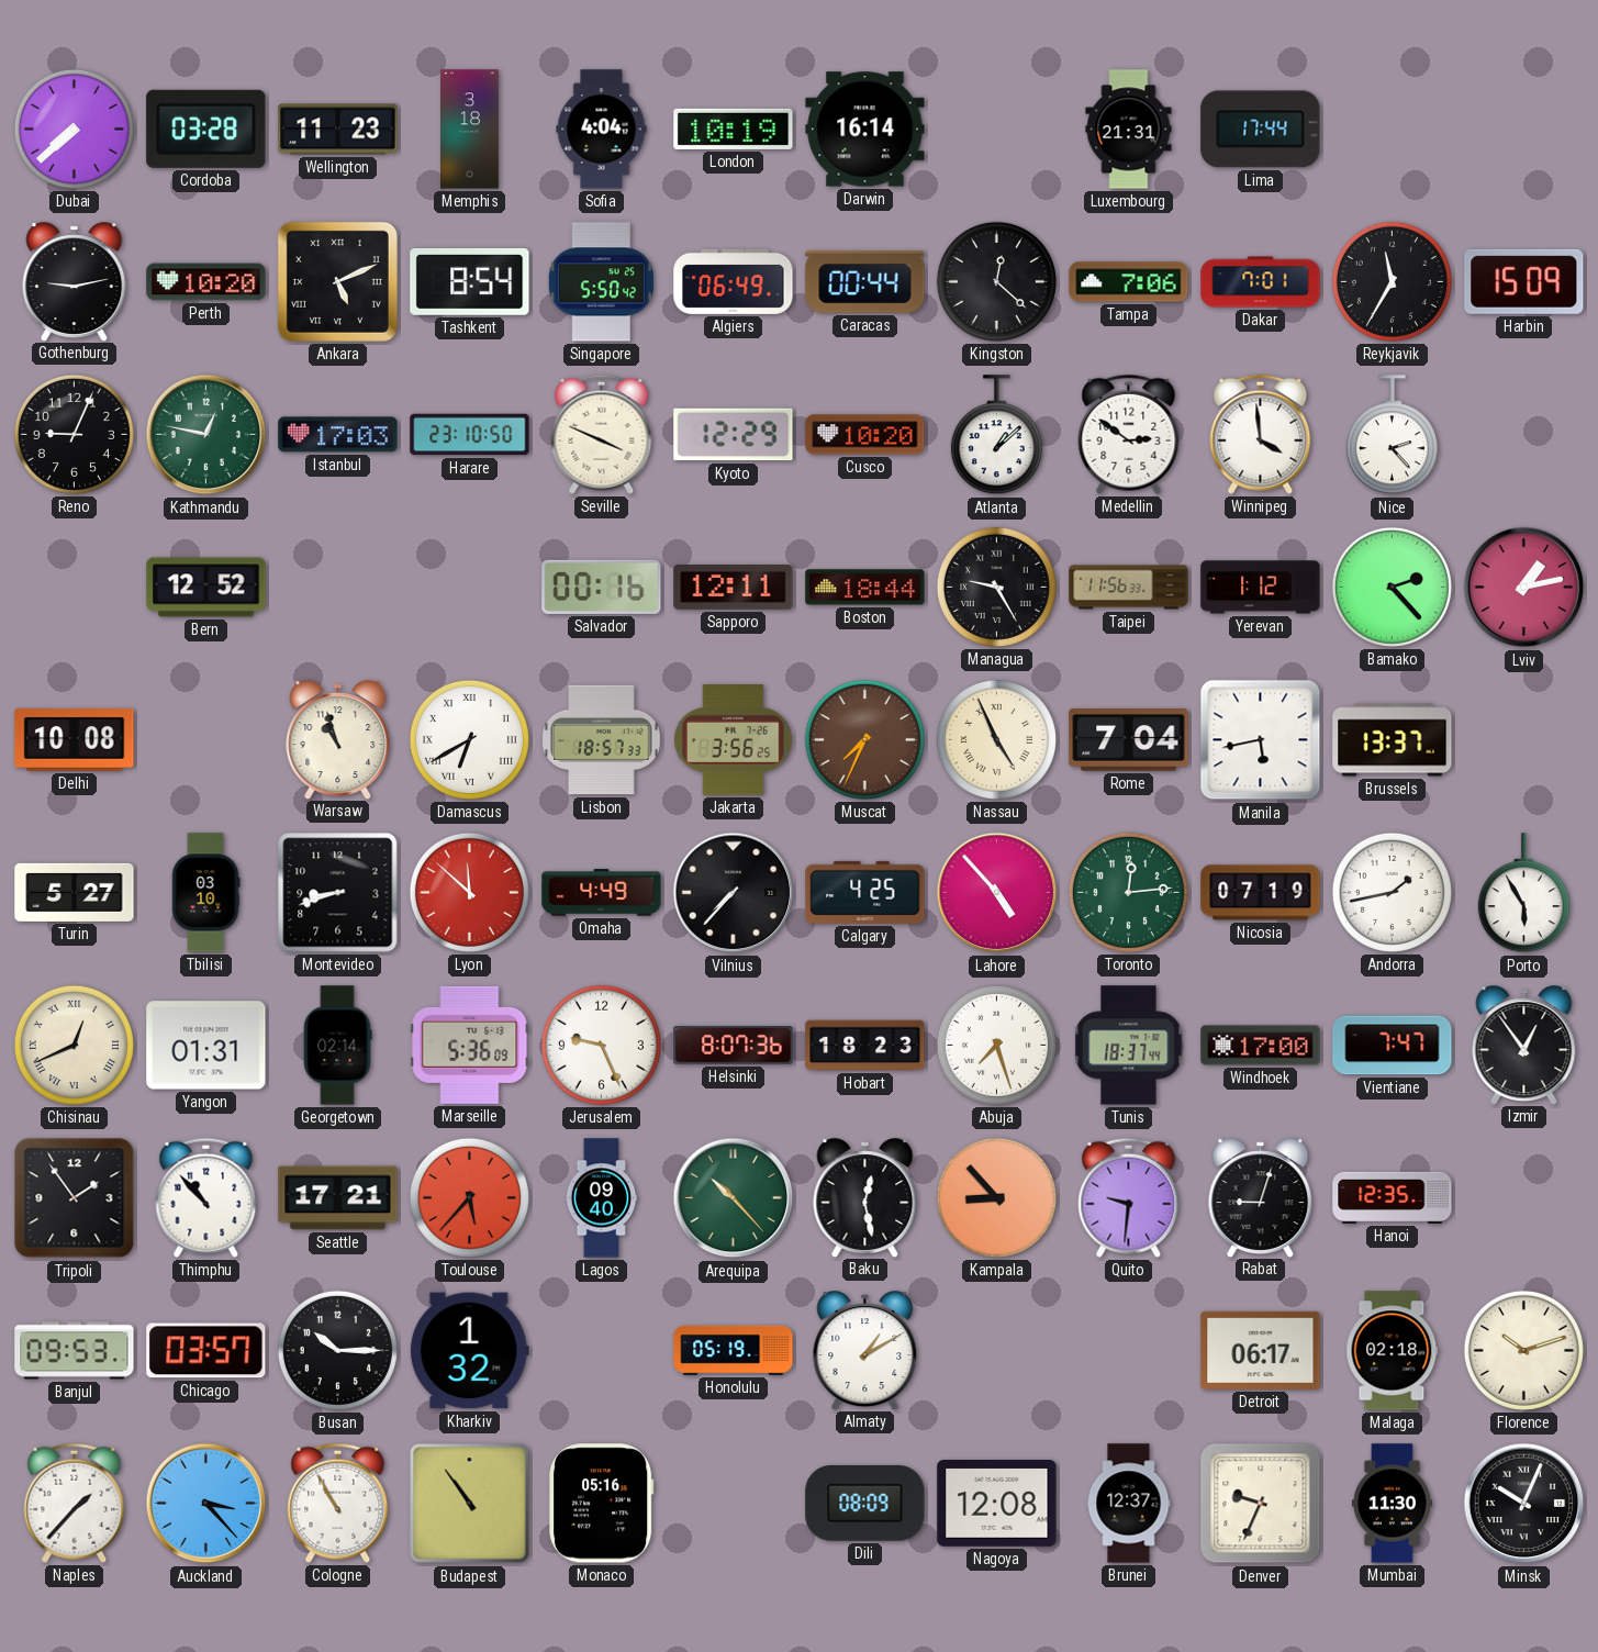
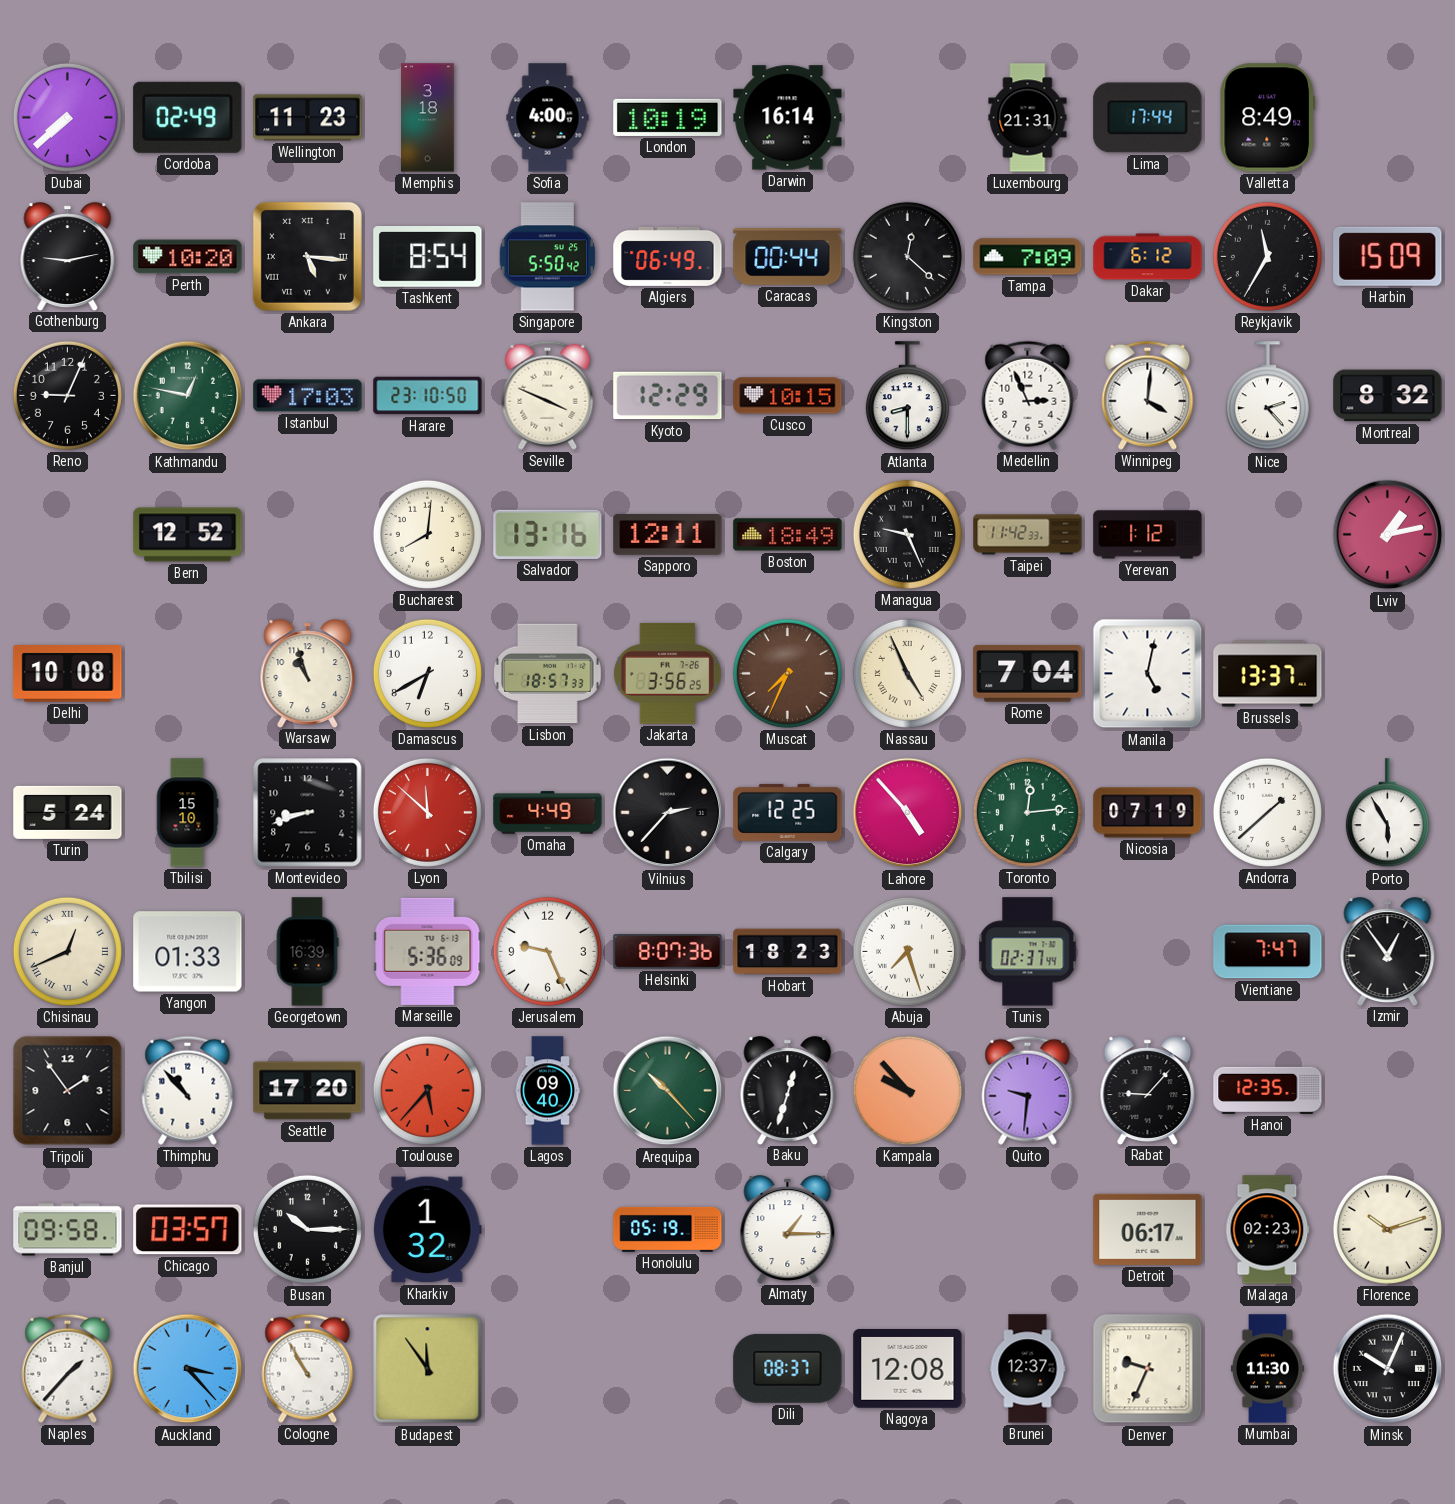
Cordoba: 03:28 -> 02:49 (188, 117)
Sofia: 4:04 -> 4:00 (548, 118)
Valletta: none -> 8:49 (1267, 118)
Ankara: 5:11 -> 5:16 (307, 256)
Tampa: 7:06 -> 7:09 (1028, 257)
Dakar: 7:01 -> 6:12 (1148, 257)
Cusco: 10:20 -> 10:15 (788, 396)
Atlanta: 1:08 -> 8:30 (907, 396)
Medellin: 2:51 -> 2:56 (1028, 395)
Winnipeg: 3:59 -> 4:01 (1148, 395)
Montreal: none -> 8:32 (1388, 396)
Bucharest: none -> 8:01 (427, 534)
Salvador: 00:16 -> 13:16 (548, 534)
Boston: 18:44 -> 18:49 (788, 535)
Managua: 9:25 -> 9:26 (907, 534)
Taipei: 11:56 -> 11:42 (1028, 535)
Bamako: 2:23 -> none (1392, 587)
Damascus numerals: Roman -> Arabic (427, 673)
Manila: 5:43 -> 5:02 (1148, 674)
Turin: 5:27 -> 5:24 (68, 812)
Tbilisi: 03:10 -> 15:10 (187, 813)
Vilnius: 7:37 -> 2:37 (668, 813)
Calgary: 4:25 -> 12:25 (788, 812)
Andorra: 1:43 -> 1:38 (1267, 812)
Yangon: 01:31 -> 01:33 (188, 952)
Georgetown: 02:14 -> 16:39 (307, 952)
Tunis: 18:37 -> 02:37 (1028, 952)
Windhoek: 17:00 -> none (1261, 1046)
Seattle: 17:21 -> 17:20 (308, 1091)
Baku: 12:28 -> 12:33 (788, 1090)
Kampala: 8:53 -> 9:53 (907, 1090)
Rabat: 9:03 -> 9:07 (1148, 1090)
Banjul: 09:53 -> 09:58 (68, 1230)
Almaty: 1:10 -> 1:15 (788, 1229)
Malaga: 02:18 -> 02:23 (1268, 1230)
Budapest: 10:54 -> 11:54 (428, 1369)
Monaco: 05:16 -> none (601, 1504)
Dili: 08:09 -> 08:37 (788, 1369)
